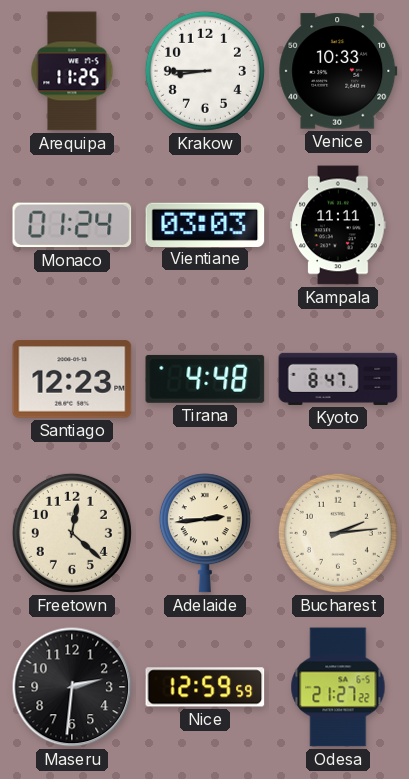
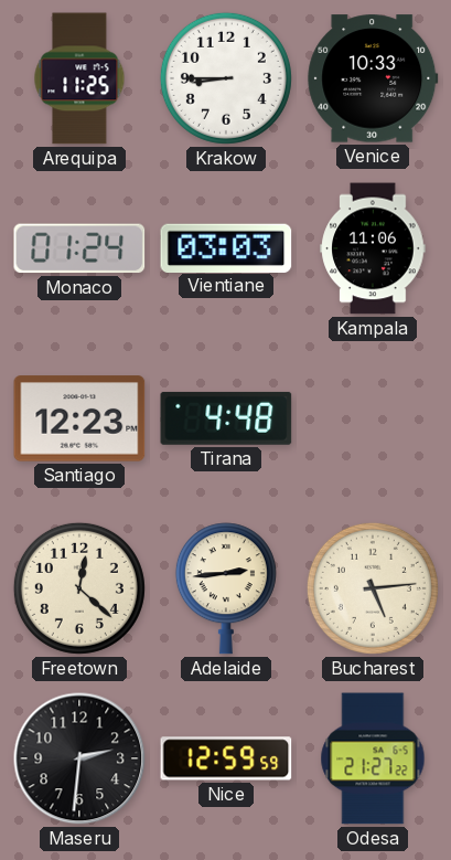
Kampala: 11:11 -> 11:06 (373, 248)
Kyoto: 8:47 -> none (338, 379)
Bucharest: 2:14 -> 5:14 (373, 588)
